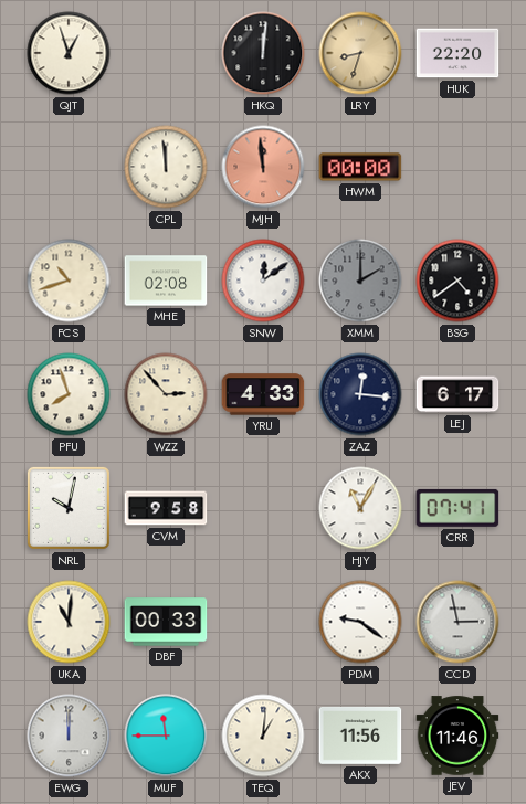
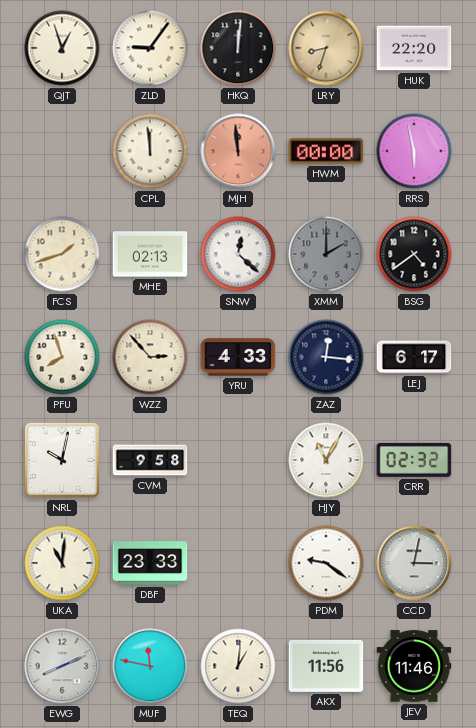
ZLD: none -> 9:06 (150, 48)
RRS: none -> 5:58 (414, 151)
FCS: 10:42 -> 1:42 (62, 254)
MHE: 02:08 -> 02:13 (150, 254)
SNW: 12:09 -> 12:22 (238, 254)
CRR: 07:41 -> 02:32 (414, 460)
DBF: 00:33 -> 23:33 (150, 563)
CCD: 2:58 -> 3:02 (414, 563)
EWG: 12:00 -> 8:11 (62, 666)
MUF: 11:45 -> 11:47 (150, 666)
